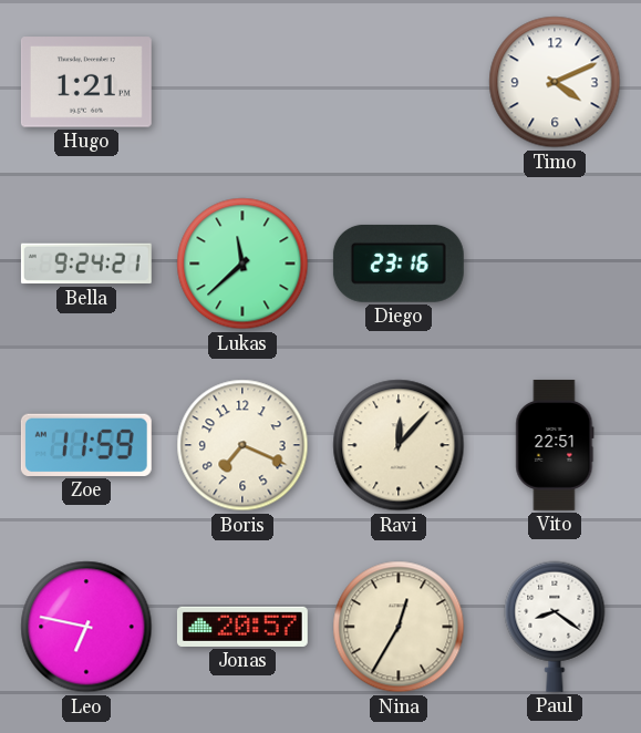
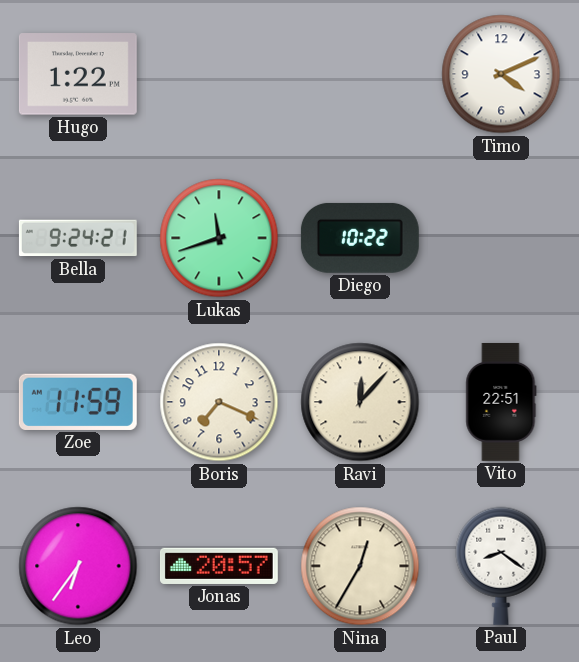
Hugo: 1:21 -> 1:22 (78, 74)
Lukas: 11:38 -> 11:42 (219, 238)
Diego: 23:16 -> 10:22 (360, 238)
Leo: 6:47 -> 6:36 (78, 566)
